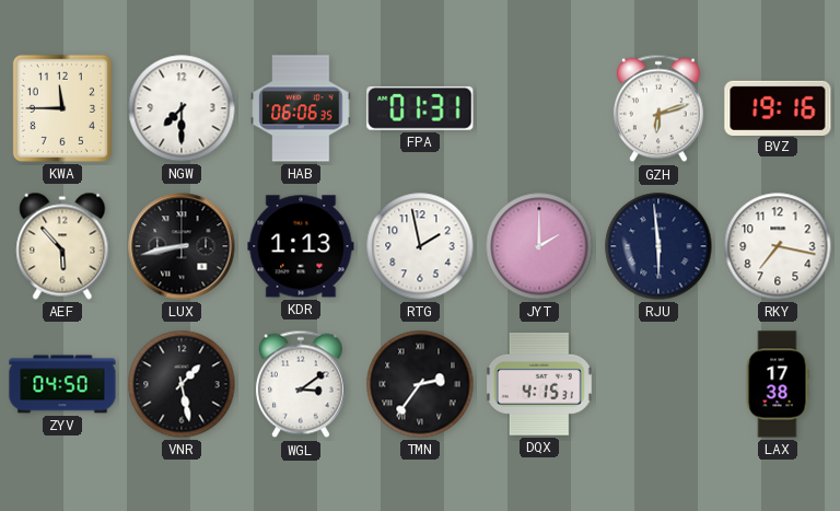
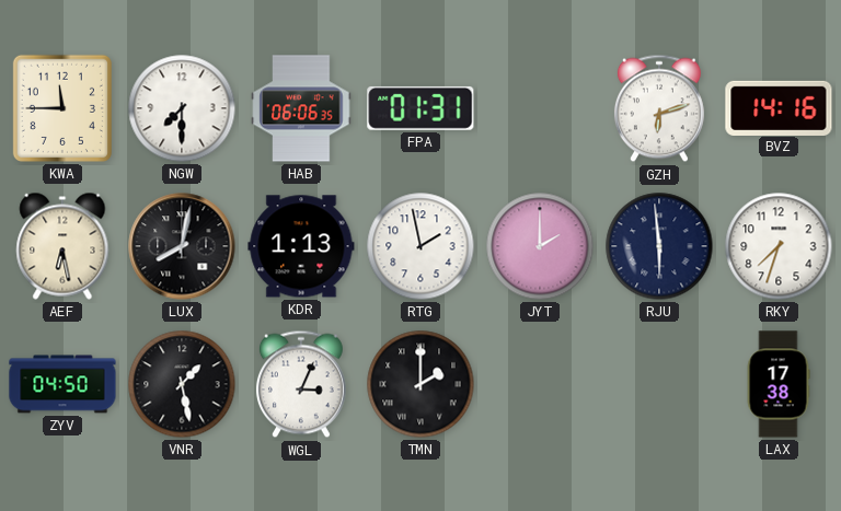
BVZ: 19:16 -> 14:16 (779, 107)
AEF: 5:53 -> 6:28 (62, 246)
LUX: 8:43 -> 8:02 (182, 246)
RKY: 7:17 -> 7:33 (779, 246)
WGL: 3:09 -> 3:04 (301, 384)
TMN: 2:36 -> 2:00 (420, 384)
DQX: 4:15 -> none (539, 384)
